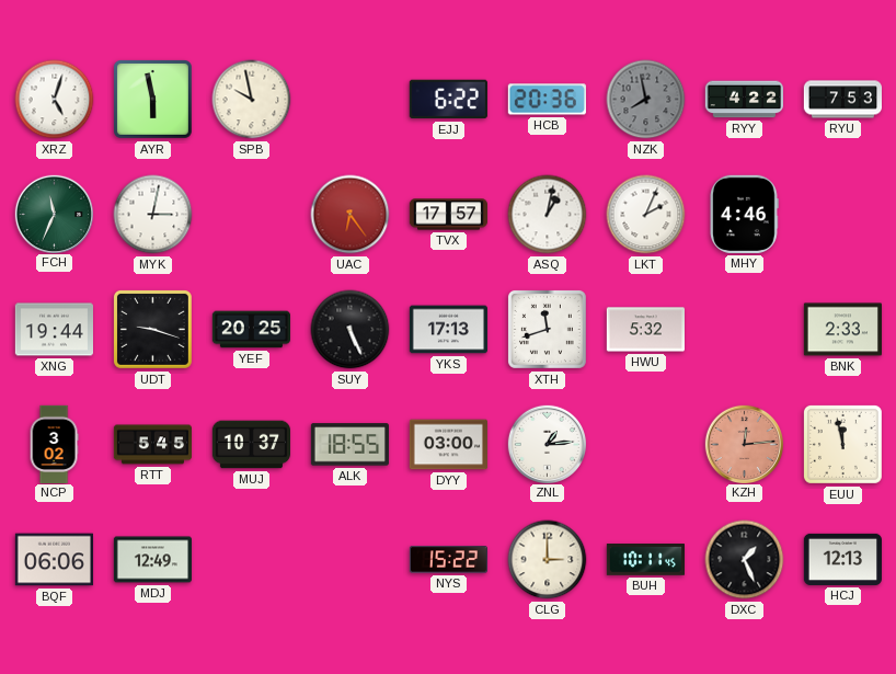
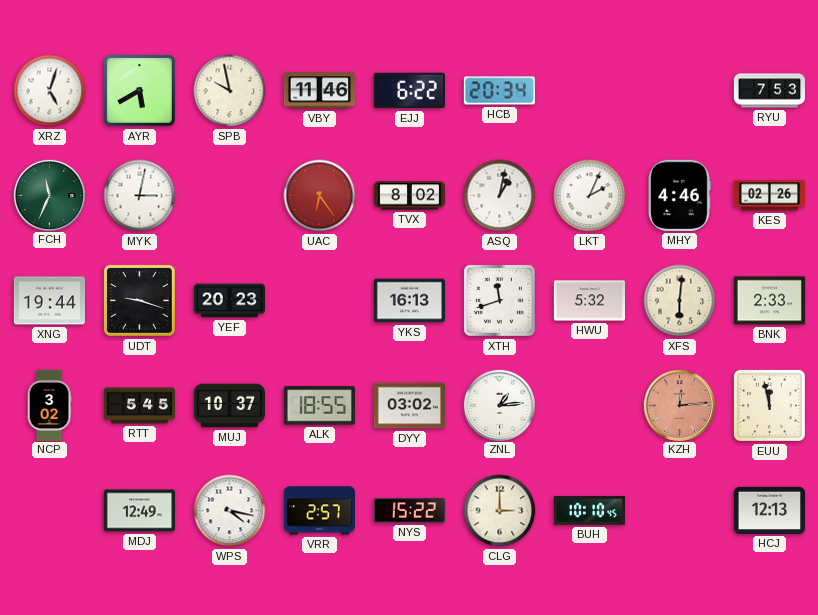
AYR: 5:58 -> 5:40 (139, 90)
VBY: none -> 11:46 (319, 91)
HCB: 20:36 -> 20:34 (499, 91)
NZK: 7:58 -> none (646, 100)
RYY: 4:22 -> none (744, 100)
TVX: 17:57 -> 8:02 (409, 196)
KES: none -> 02:26 (770, 196)
YEF: 20:25 -> 20:23 (229, 301)
SUY: 5:26 -> none (351, 330)
YKS: 17:13 -> 16:13 (409, 301)
XFS: none -> 6:01 (680, 301)
DYY: 03:00 -> 03:02 (409, 406)
BQF: 06:06 -> none (54, 560)
WPS: none -> 4:17 (230, 511)
VRR: none -> 2:57 (319, 511)
BUH: 10:11 -> 10:10 (589, 511)
DXC: 1:26 -> none (745, 560)
